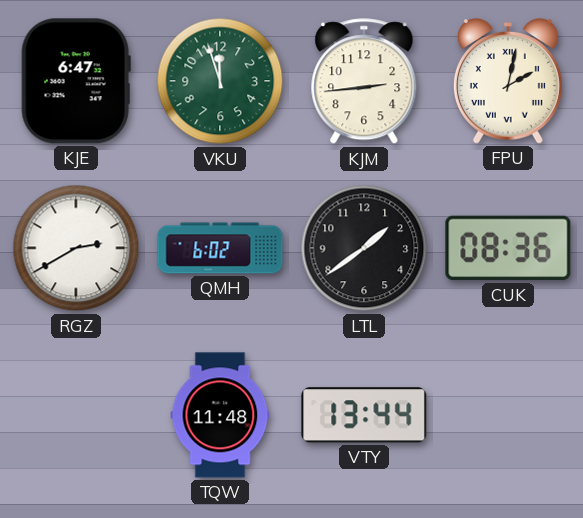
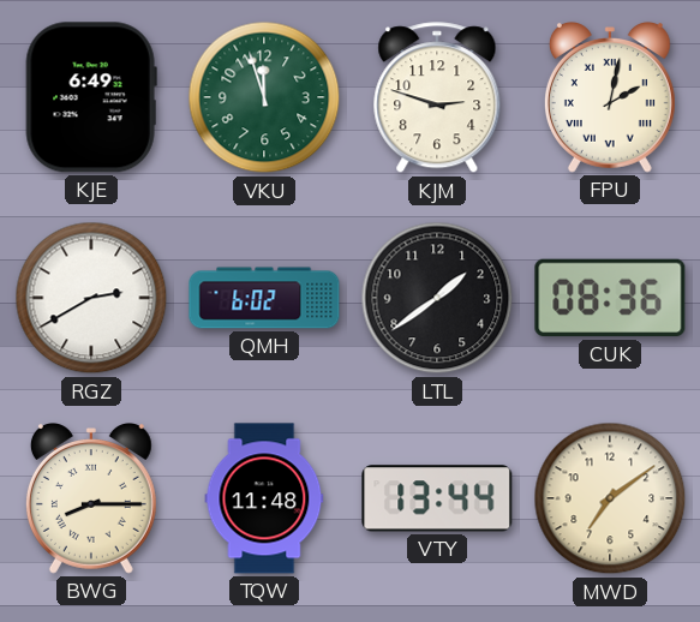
KJE: 6:47 -> 6:49 (91, 97)
KJM: 2:44 -> 2:48 (437, 98)
BWG: none -> 8:15 (91, 500)
MWD: none -> 7:09 (610, 498)
